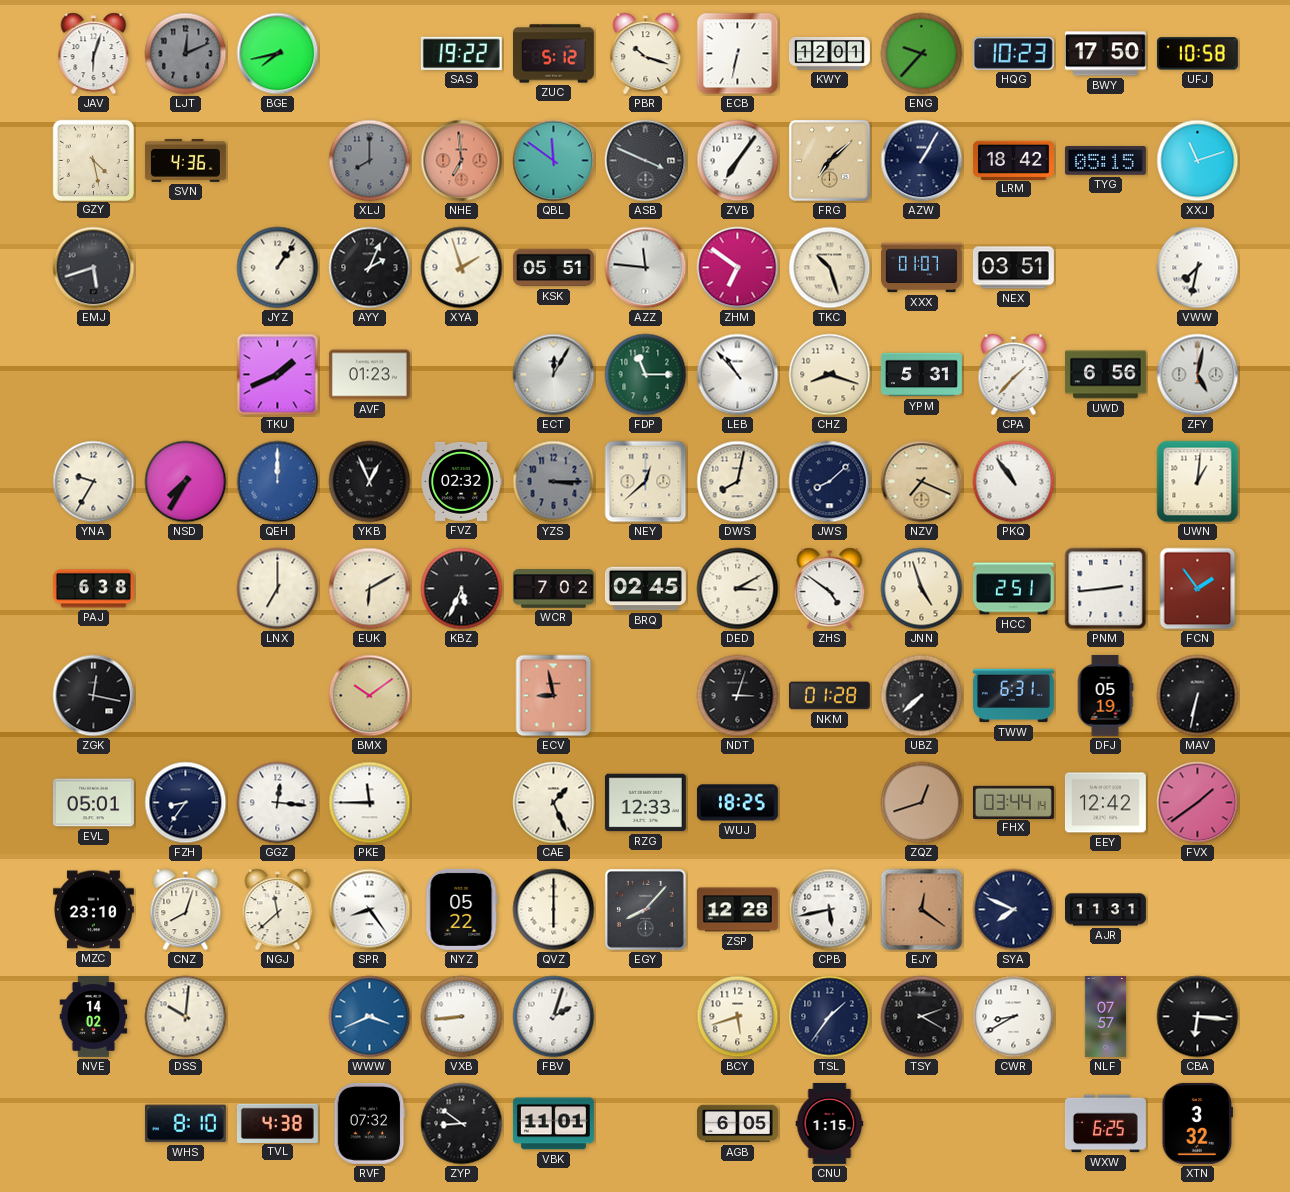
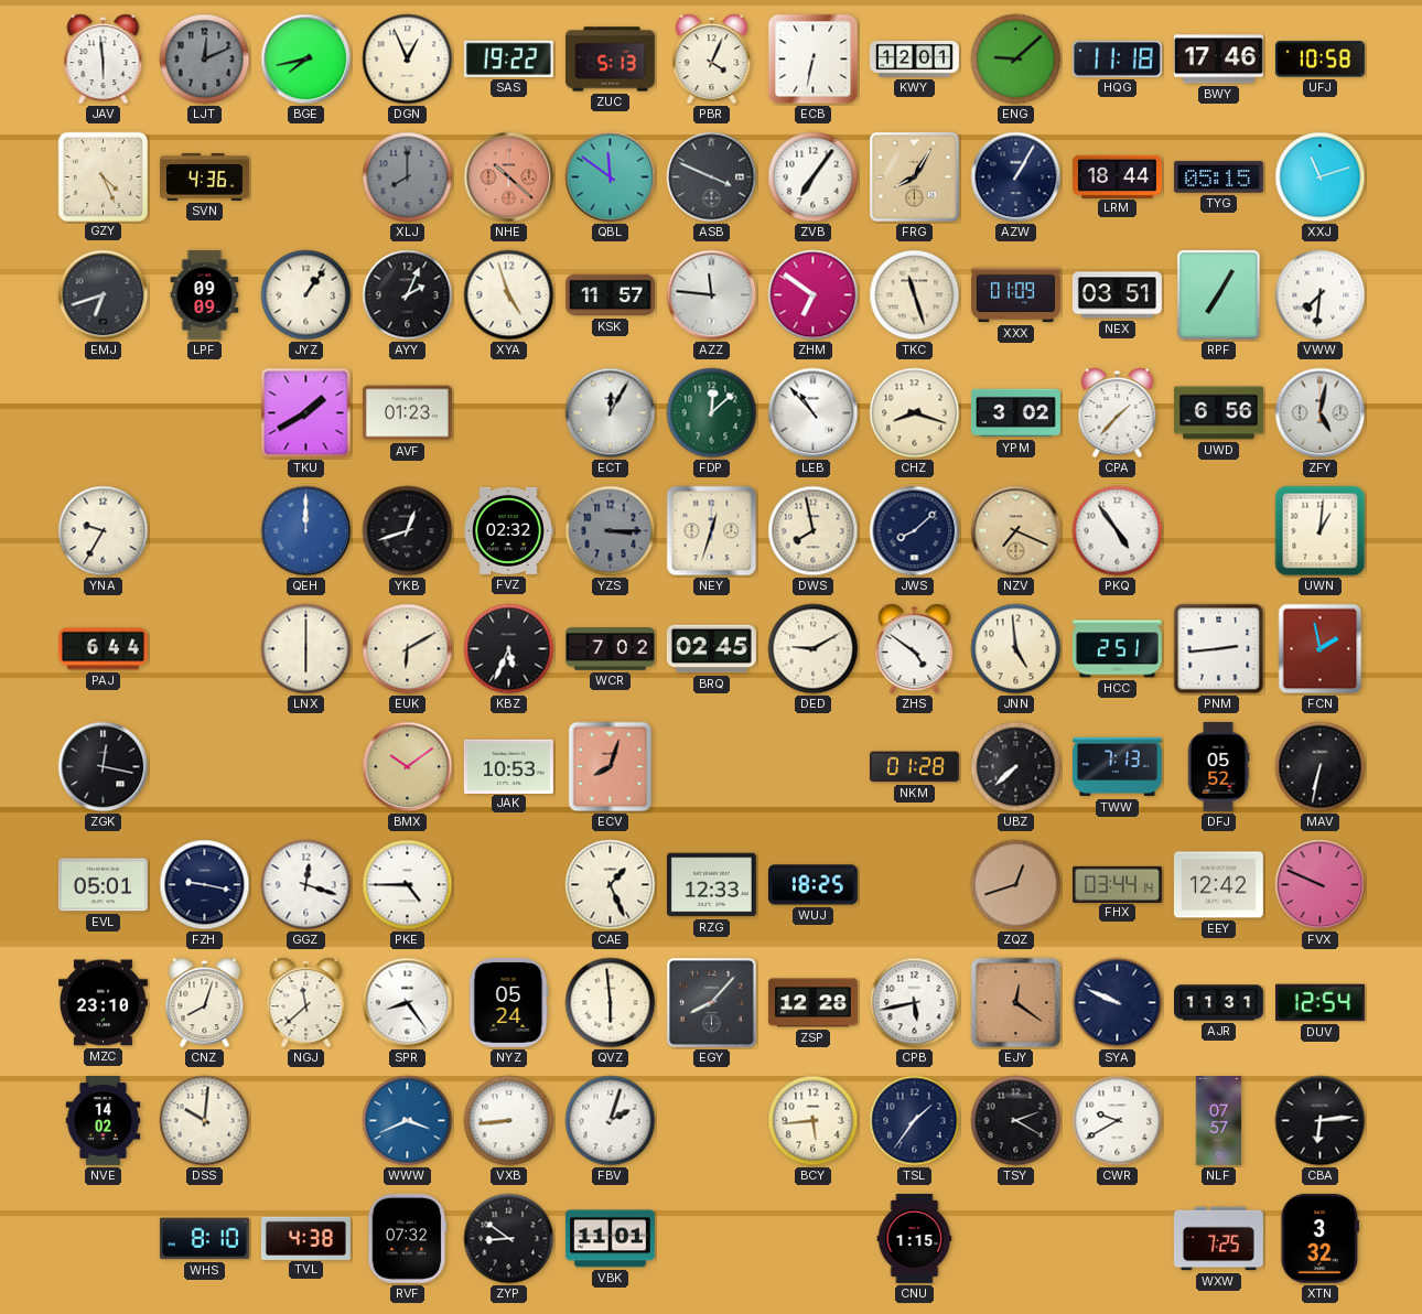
JAV: 6:03 -> 5:59 (104, 60)
DGN: none -> 12:56 (408, 60)
ZUC: 5:12 -> 5:13 (610, 60)
PBR: 10:18 -> 4:04 (712, 60)
ENG: 9:37 -> 9:08 (1016, 60)
HQG: 10:23 -> 11:18 (1117, 58)
BWY: 17:50 -> 17:46 (1218, 60)
GZY: 4:28 -> 4:26 (103, 176)
NHE: 6:59 -> 10:22 (509, 177)
FRG: 7:08 -> 8:05 (915, 177)
LRM: 18:42 -> 18:44 (1117, 176)
EMJ: 5:42 -> 6:42 (104, 295)
LPF: none -> 09:09 (205, 295)
XYA: 1:57 -> 4:57 (509, 295)
KSK: 05:51 -> 11:57 (610, 295)
TKC: 10:27 -> 11:27 (915, 295)
XXX: 01:07 -> 01:09 (1016, 295)
RPF: none -> 7:05 (1219, 295)
VWW: 7:32 -> 7:31 (1321, 295)
TKU: 1:41 -> 1:40 (306, 413)
FDP: 11:15 -> 12:08 (712, 413)
YPM: 5:31 -> 3:02 (1015, 413)
NSD: 7:35 -> none (186, 482)
YKB: 12:56 -> 12:42 (408, 531)
NEY: 12:38 -> 12:33 (712, 531)
DWS: 8:02 -> 7:58 (814, 531)
PKQ: 10:54 -> 4:54 (1118, 531)
PAJ: 6:38 -> 6:44 (103, 649)
LNX: 7:00 -> 6:00 (306, 649)
DED: 3:10 -> 9:10 (814, 649)
JNN: 4:57 -> 4:59 (1016, 649)
FCN: 1:54 -> 1:58 (1321, 649)
JAK: none -> 10:53 (508, 766)
ECV: 8:58 -> 8:03 (611, 767)
NDT: 3:03 -> none (738, 696)
TWW: 6:31 -> 7:13 (1117, 767)
DFJ: 05:19 -> 05:52 (1218, 766)
FZH: 8:36 -> 9:17 (205, 885)
GGZ: 12:16 -> 12:18 (306, 885)
PKE: 11:45 -> 4:45 (408, 885)
FVX: 1:39 -> 9:49 (1321, 885)
NYZ: 05:22 -> 05:24 (509, 1002)
QVZ: 6:00 -> 5:59 (611, 1003)
SYA: 7:49 -> 9:49 (1118, 1003)
DUV: none -> 12:54 (1319, 1003)
BCY: 5:42 -> 5:44 (814, 1121)
CWR: 8:40 -> 9:40 (1118, 1121)
CBA: 6:16 -> 6:14 (1321, 1121)
AGB: 6:05 -> none (738, 1124)
WXW: 6:25 -> 7:25 (1218, 1239)
